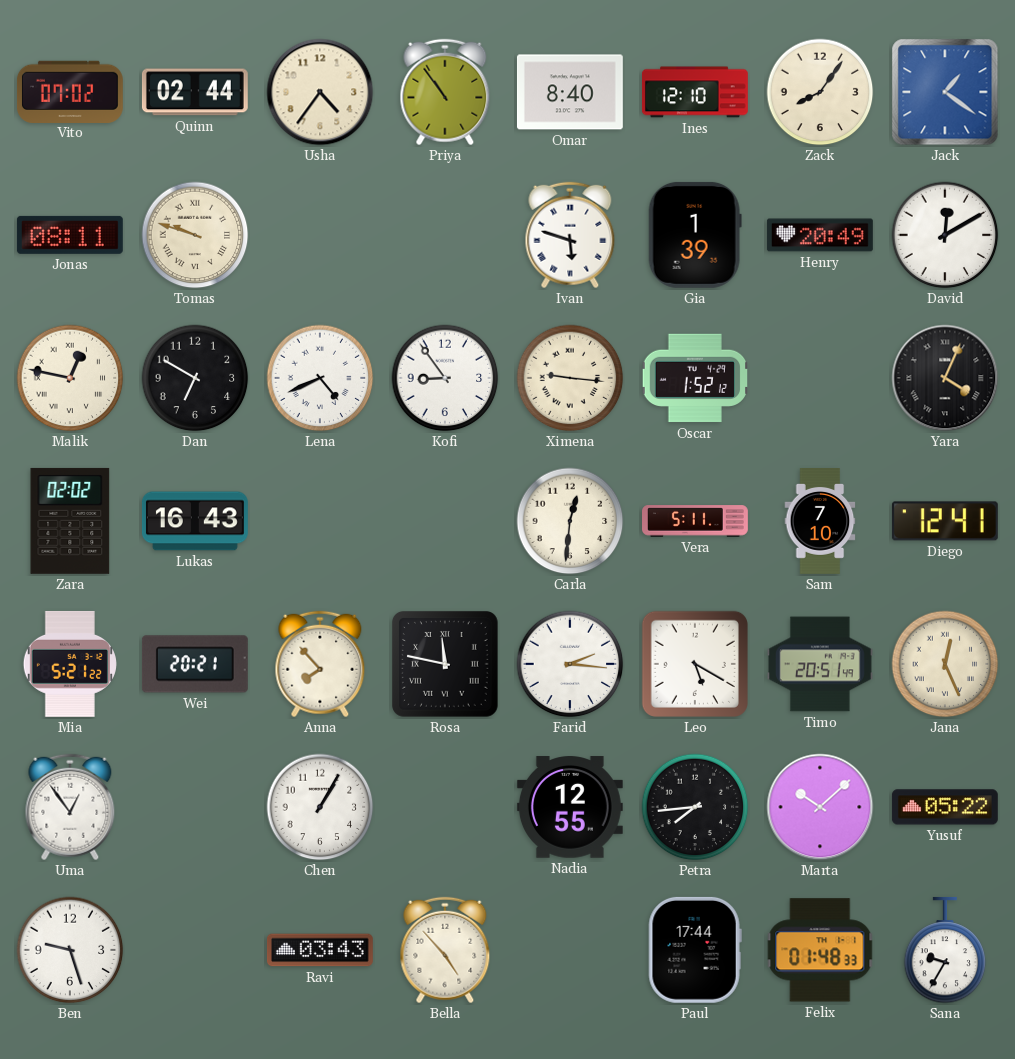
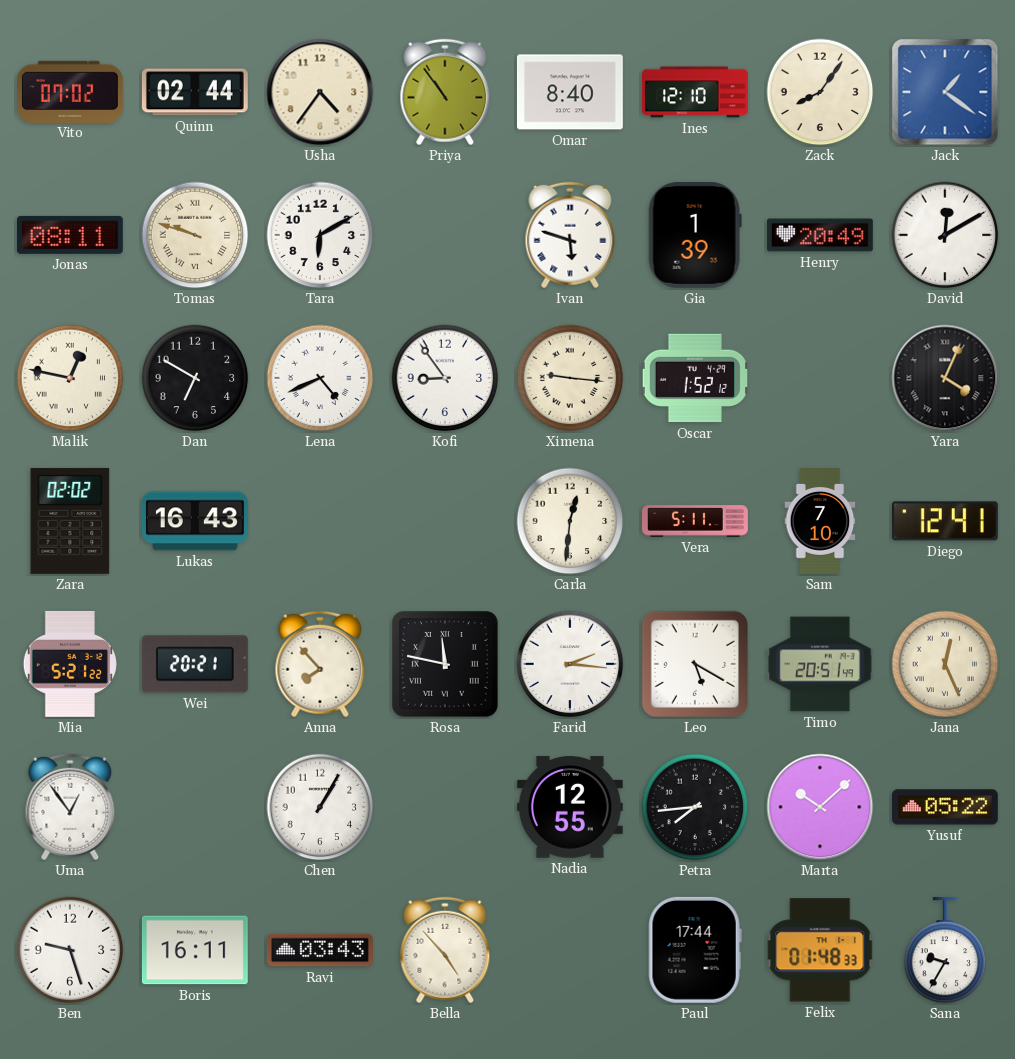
Tara: none -> 6:10 (320, 235)
Boris: none -> 16:11 (195, 950)
